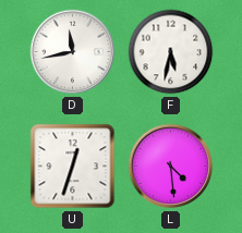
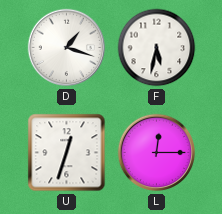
D: 11:43 -> 1:18 (67, 48)
L: 4:29 -> 12:15 (157, 153)
